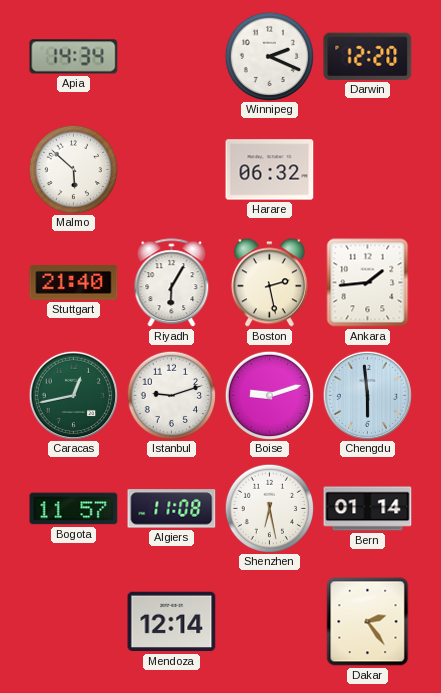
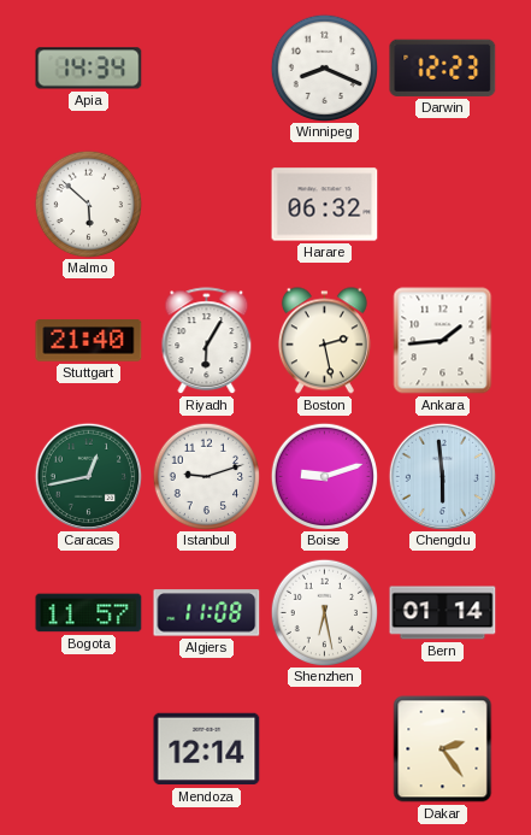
Winnipeg: 2:19 -> 8:19 (324, 67)
Darwin: 12:20 -> 12:23 (443, 67)
